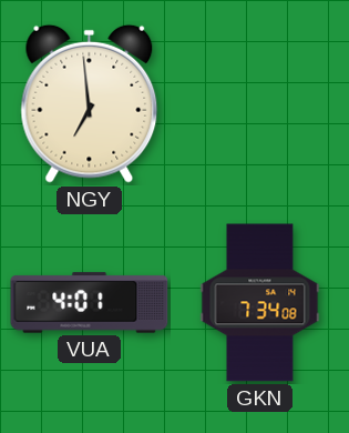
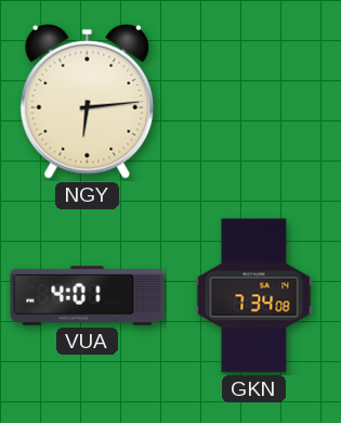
NGY: 6:59 -> 6:14 (88, 101)
